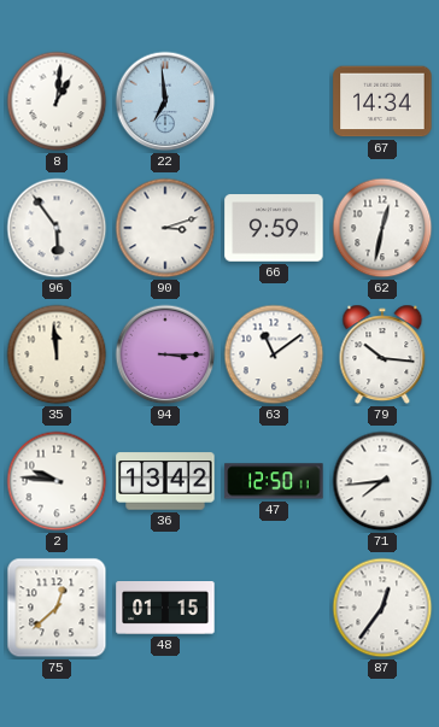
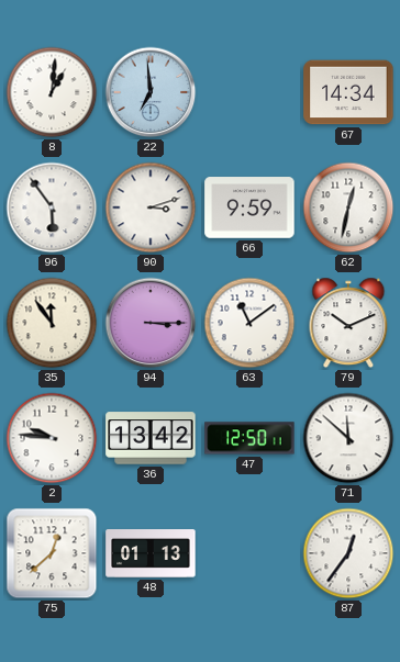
35: 11:59 -> 11:54 (52, 323)
79: 10:16 -> 10:11 (348, 323)
71: 7:44 -> 11:52 (348, 438)
48: 01:15 -> 01:13 (151, 554)
